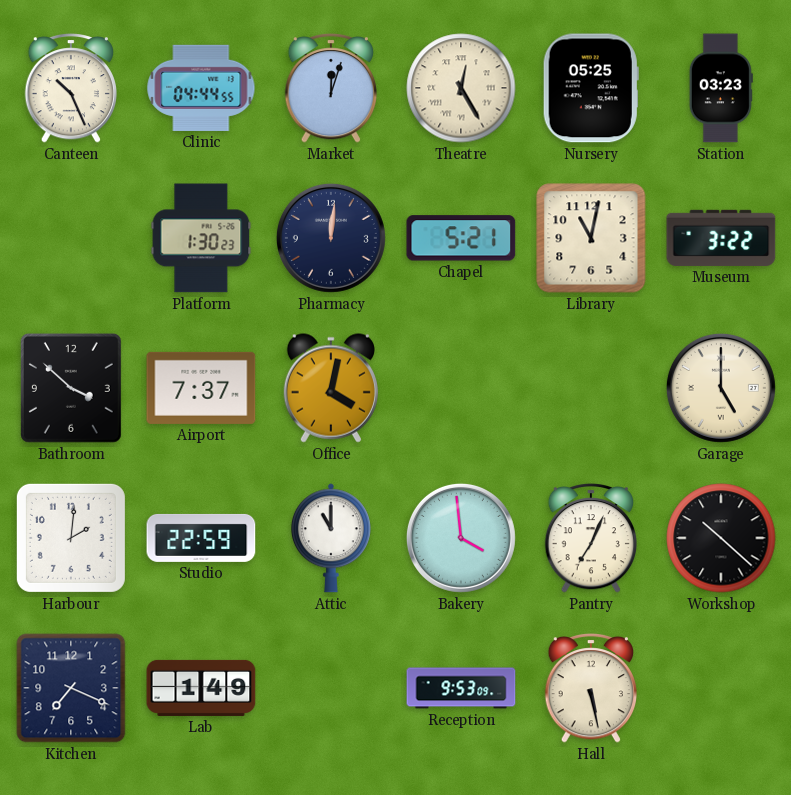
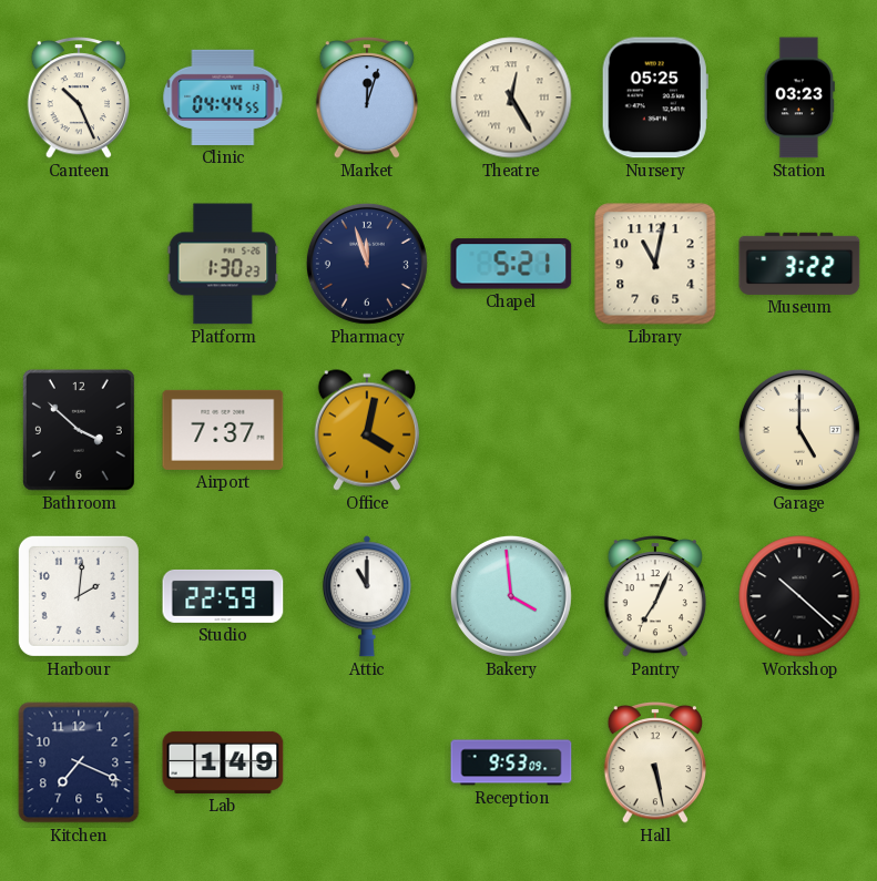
Pharmacy: 12:01 -> 11:57 (367, 264)
